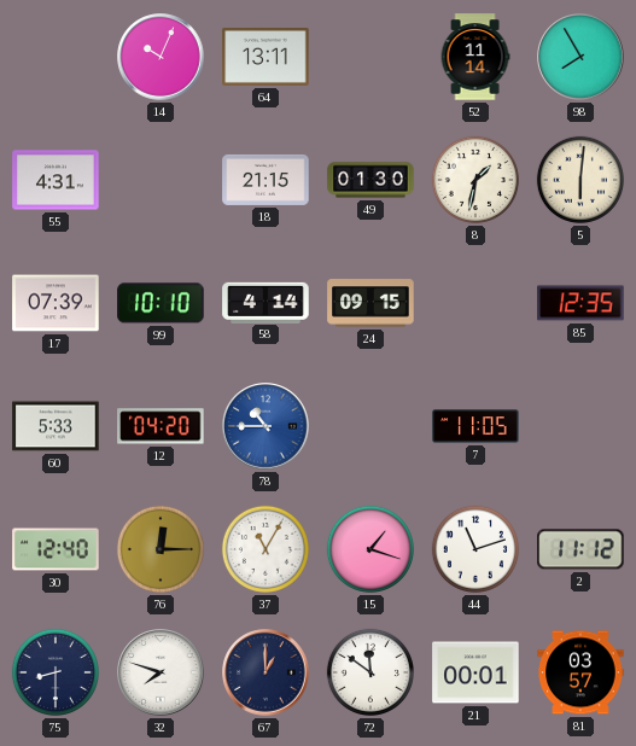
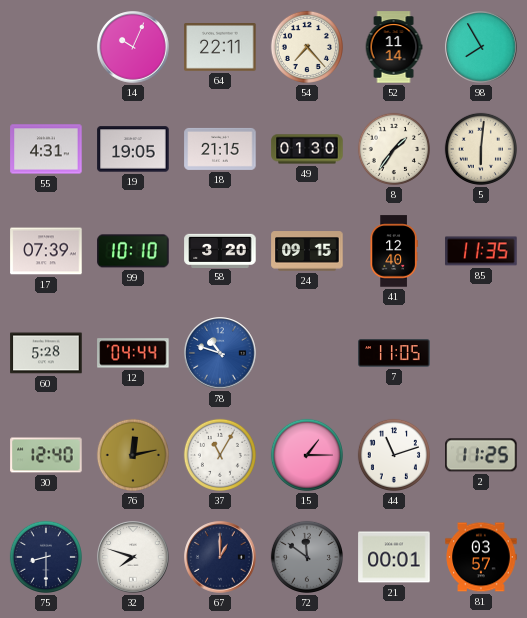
64: 13:11 -> 22:11 (220, 48)
54: none -> 7:23 (307, 47)
19: none -> 19:05 (133, 149)
8: 1:32 -> 1:36 (394, 149)
58: 4:14 -> 3:20 (220, 250)
41: none -> 12:40 (394, 251)
85: 12:35 -> 11:35 (481, 251)
60: 5:33 -> 5:28 (46, 353)
12: 04:20 -> 04:44 (133, 353)
78: 10:45 -> 10:48 (220, 353)
76: 12:15 -> 12:13 (133, 455)
15: 1:18 -> 1:15 (307, 455)
2: 11:12 -> 11:25 (481, 455)
72 dial: white -> grey (307, 557)
